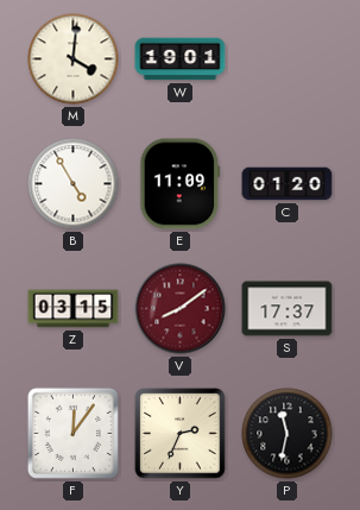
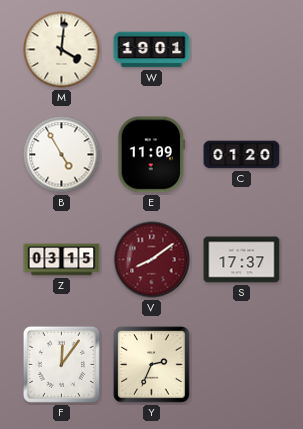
P: 11:32 -> none (288, 434)
